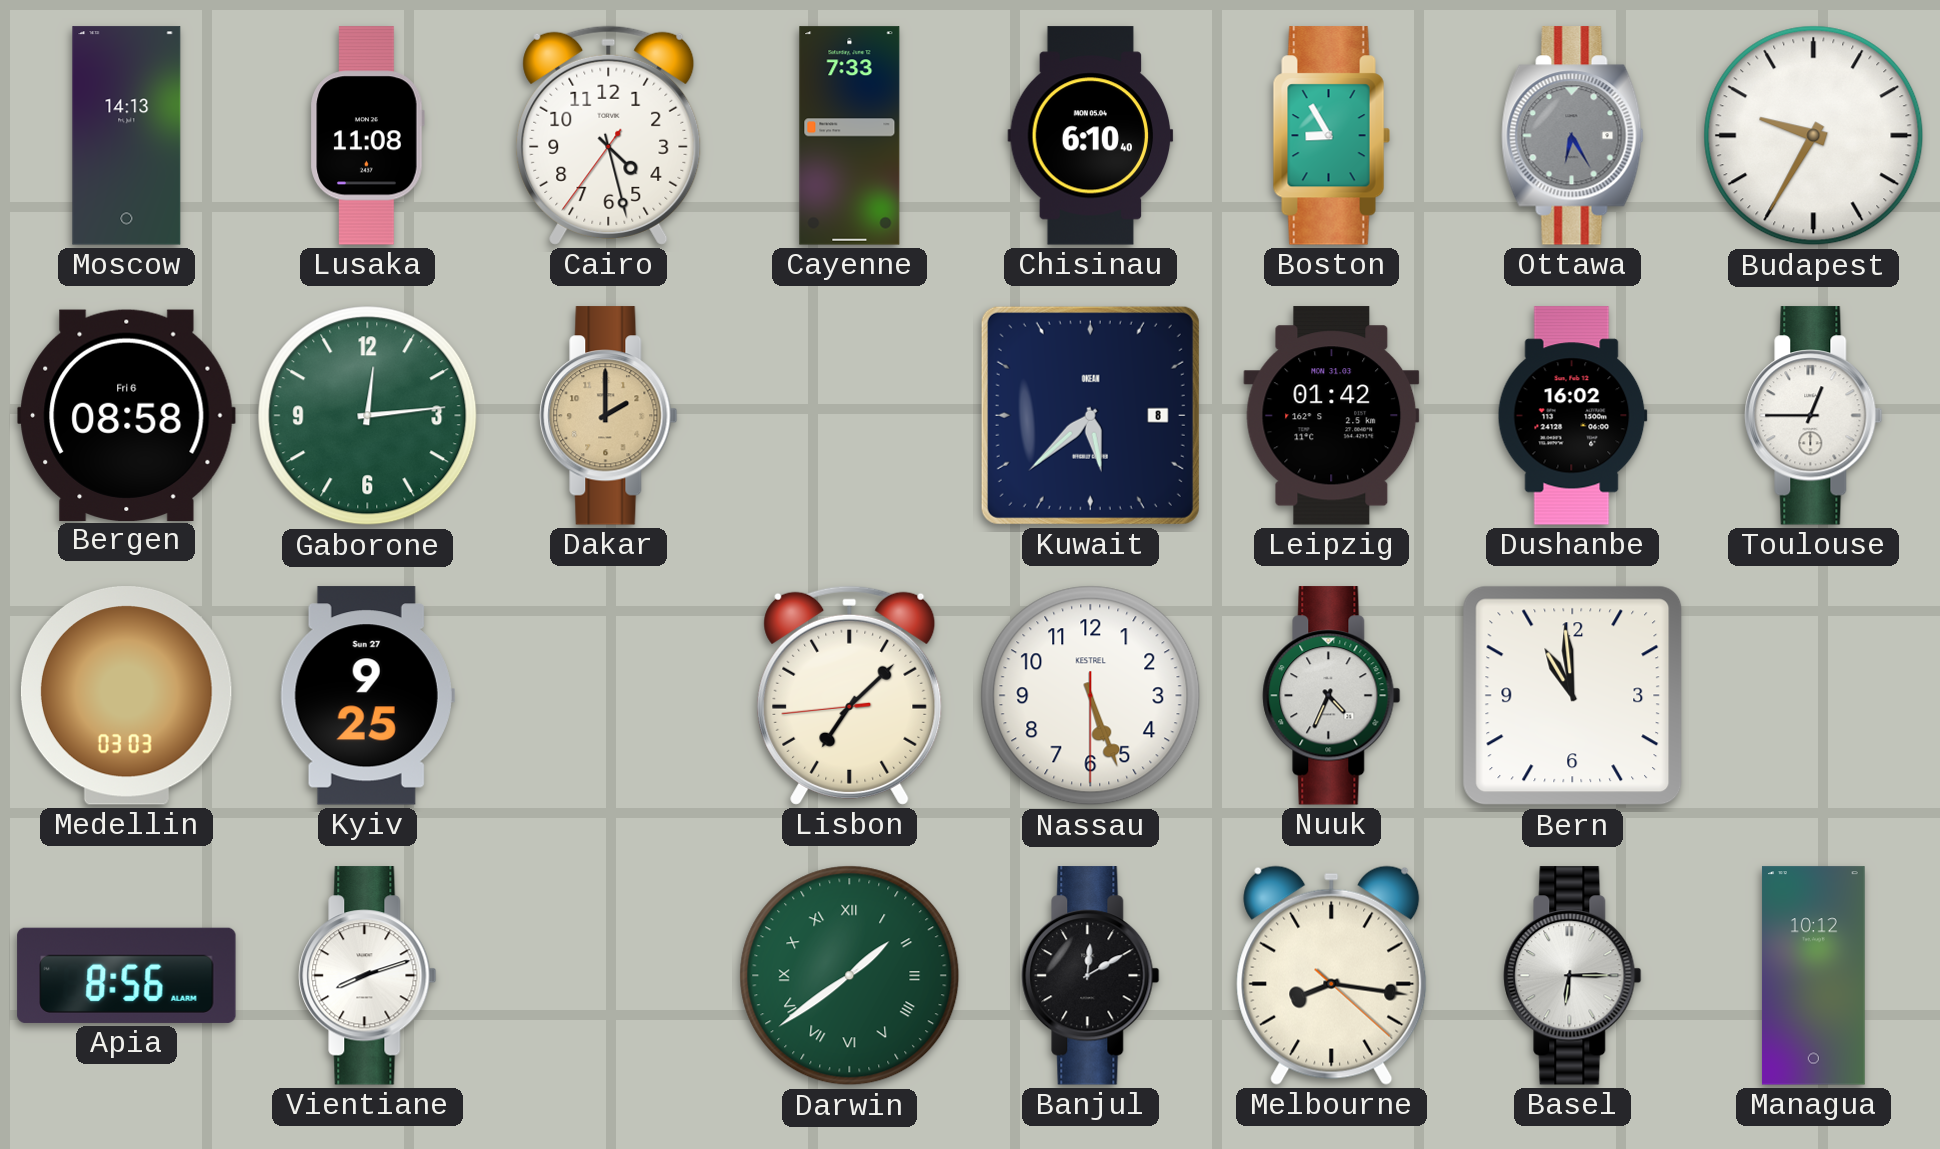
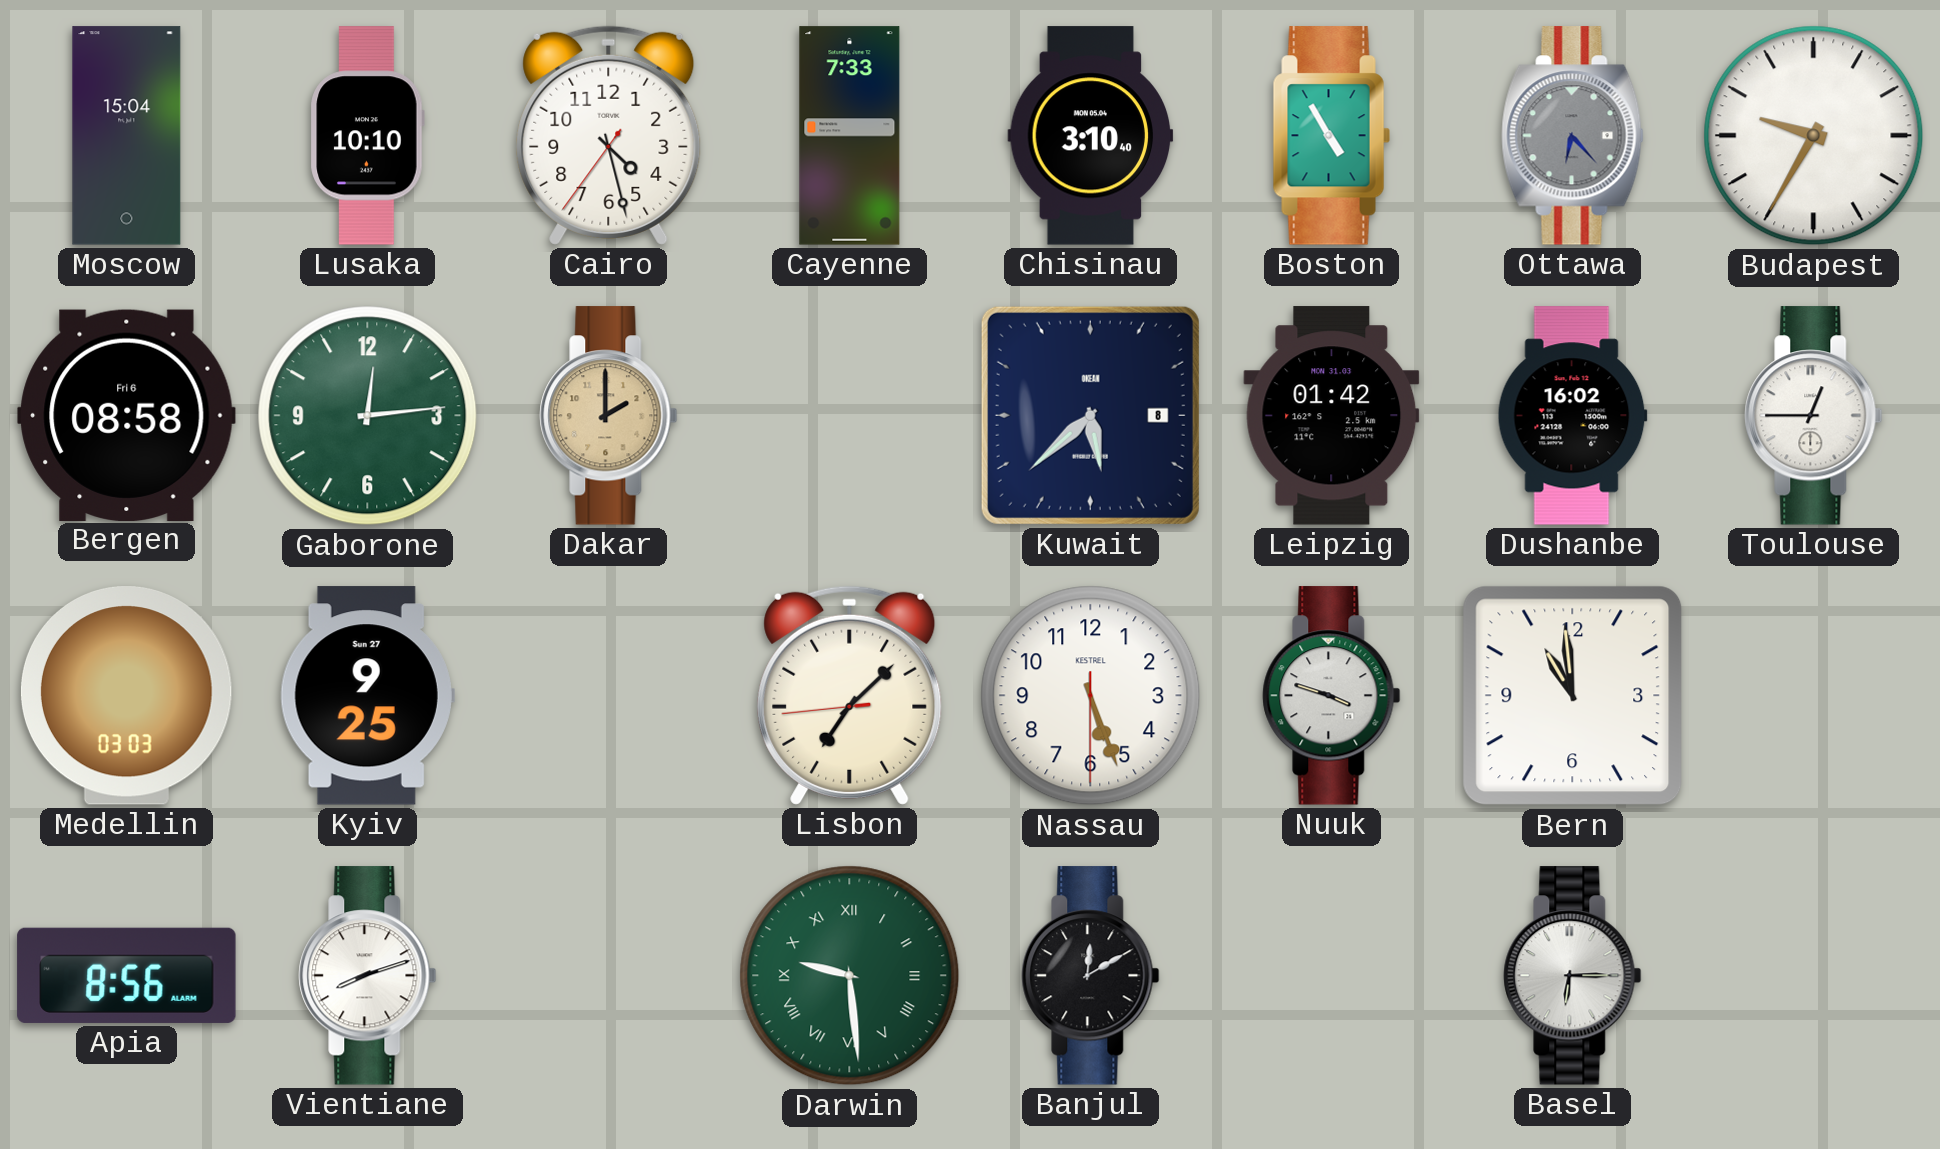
Moscow: 14:13 -> 15:04 (127, 136)
Lusaka: 11:08 -> 10:10 (367, 136)
Chisinau: 6:10 -> 3:10 (1091, 136)
Boston: 8:55 -> 4:55 (1331, 136)
Ottawa: 6:25 -> 6:23 (1573, 136)
Nuuk: 4:34 -> 3:48 (1332, 696)
Darwin: 1:39 -> 9:29 (850, 976)
Melbourne: 8:16 -> none (1332, 975)
Managua: 10:12 -> none (1813, 976)
